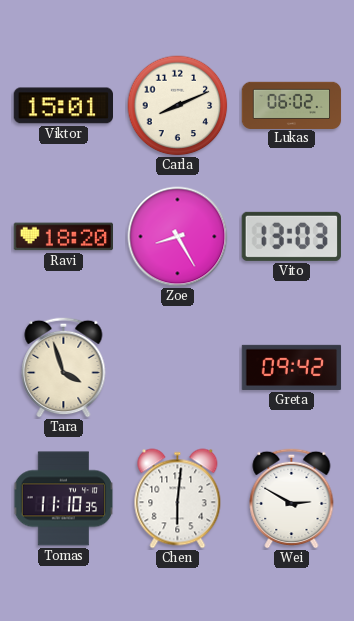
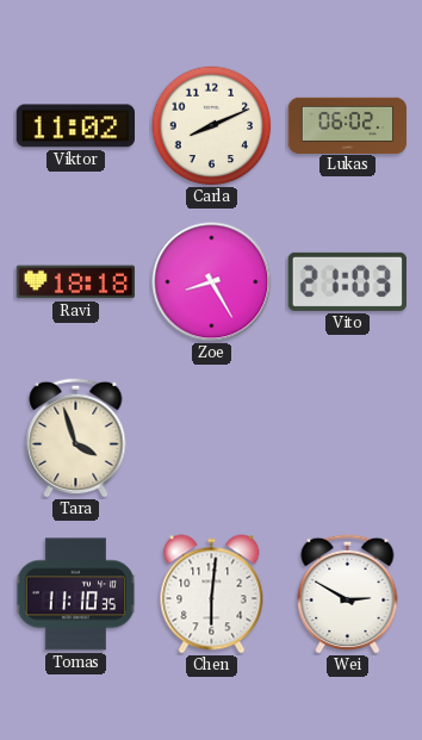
Viktor: 15:01 -> 11:02 (75, 126)
Ravi: 18:20 -> 18:18 (75, 282)
Vito: 13:03 -> 21:03 (347, 281)
Greta: 09:42 -> none (292, 367)
